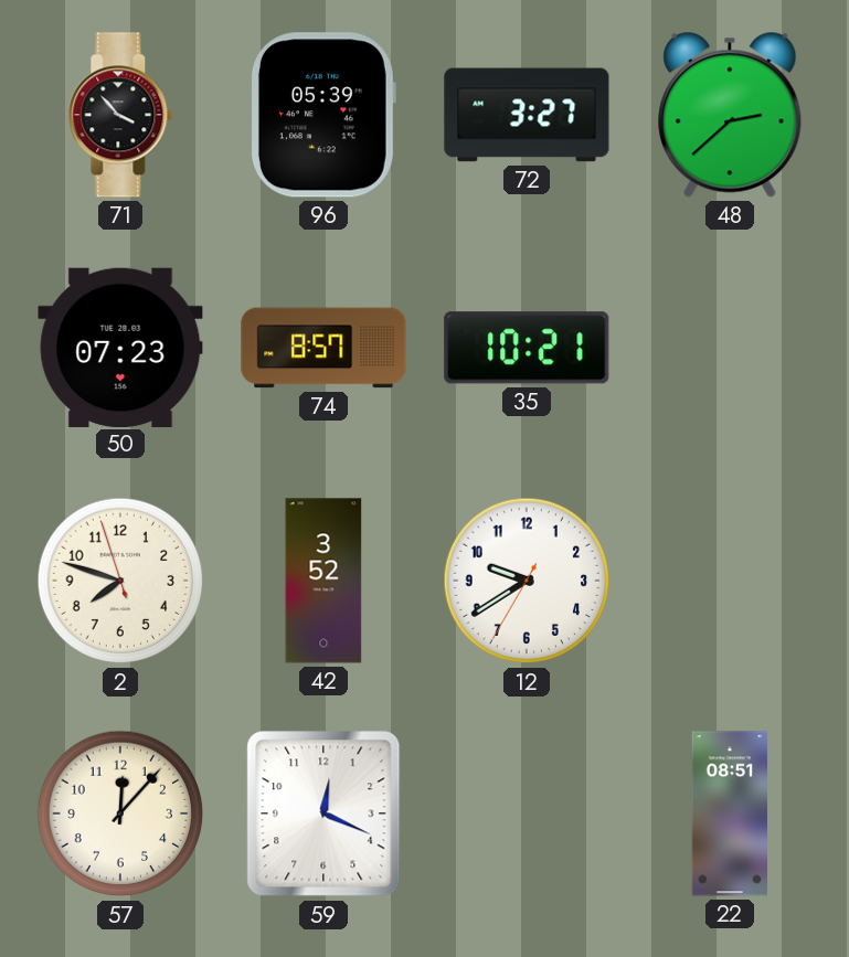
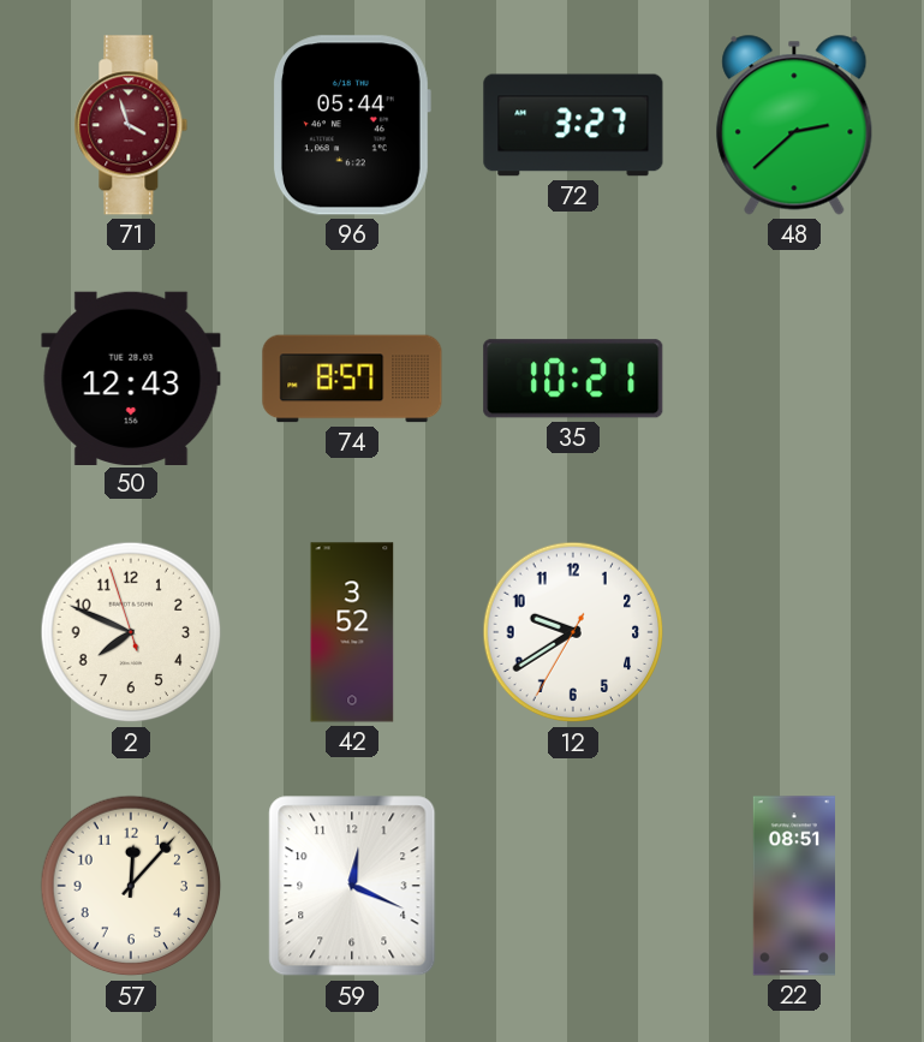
71: 3:53 -> 3:57 (131, 125)
71 dial: black -> burgundy (131, 125)
96: 05:39 -> 05:44 (352, 125)
50: 07:23 -> 12:43 (131, 377)
2: 7:47 -> 7:48 (131, 632)
